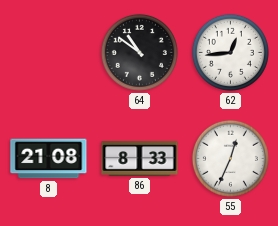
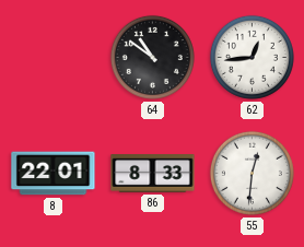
8: 21:08 -> 22:01 (54, 174)
55: 12:34 -> 12:31 (252, 173)
